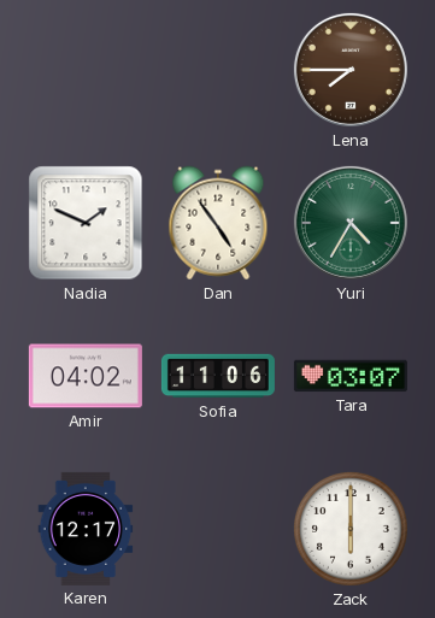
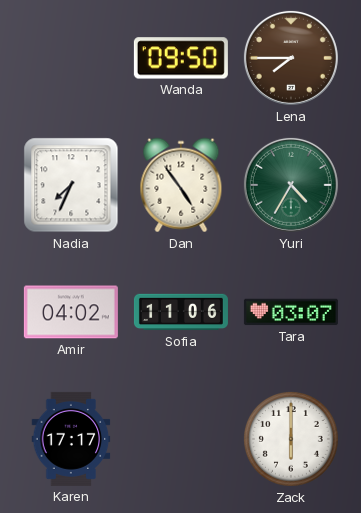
Wanda: none -> 09:50 (181, 58)
Nadia: 1:49 -> 7:34 (71, 185)
Karen: 12:17 -> 17:17 (71, 439)
